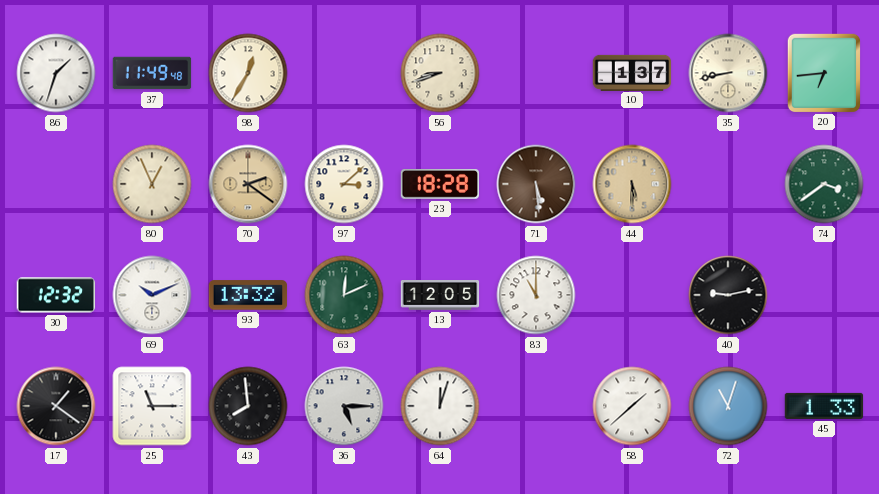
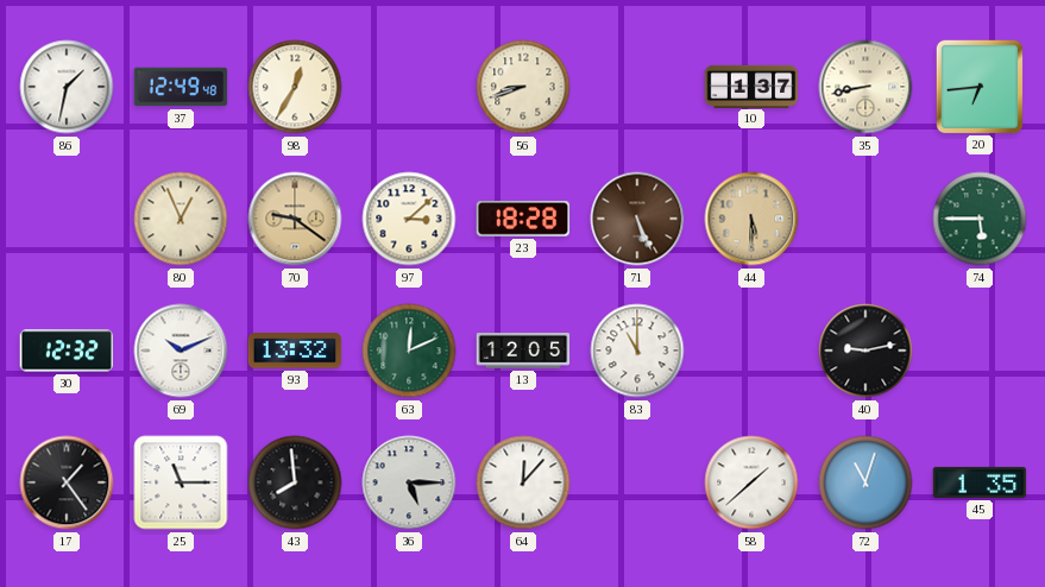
86: 1:33 -> 1:32 (67, 87)
37: 11:49 -> 12:49 (181, 87)
70: 2:21 -> 9:21 (295, 219)
71: 5:29 -> 5:26 (637, 219)
74: 3:39 -> 5:45 (980, 219)
17: 1:21 -> 1:24 (67, 482)
64: 12:03 -> 12:07 (523, 482)
45: 1:33 -> 1:35 (980, 482)
